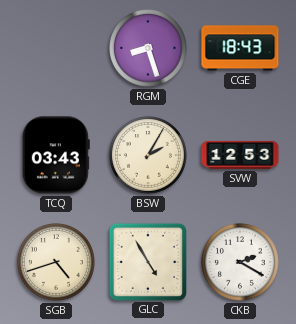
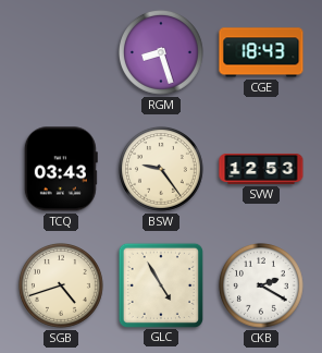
BSW: 2:05 -> 9:24 (161, 169)
